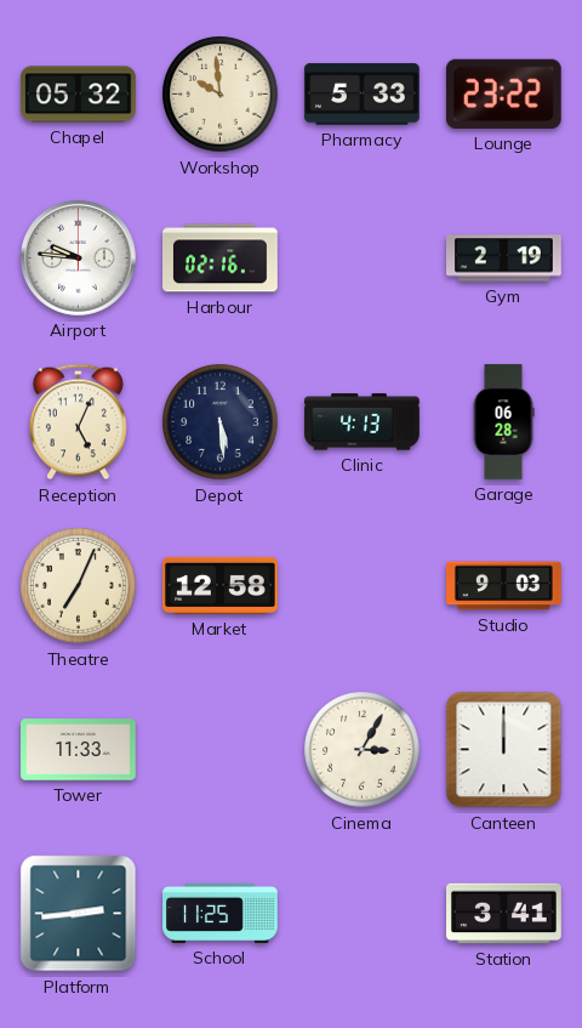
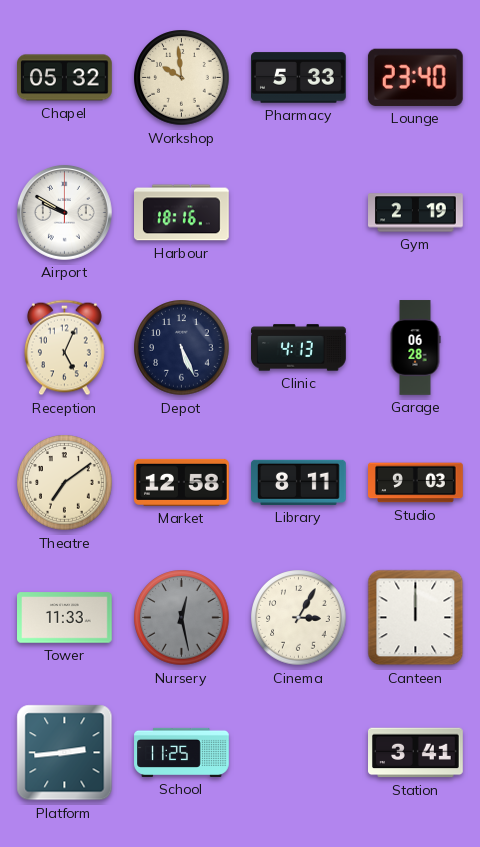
Lounge: 23:22 -> 23:40 (415, 77)
Airport: 9:46 -> 9:50 (64, 212)
Harbour: 02:16 -> 18:16 (182, 213)
Depot: 5:29 -> 5:26 (182, 348)
Theatre: 7:04 -> 7:09 (65, 483)
Library: none -> 8:11 (299, 482)
Nursery: none -> 12:28 (182, 618)
